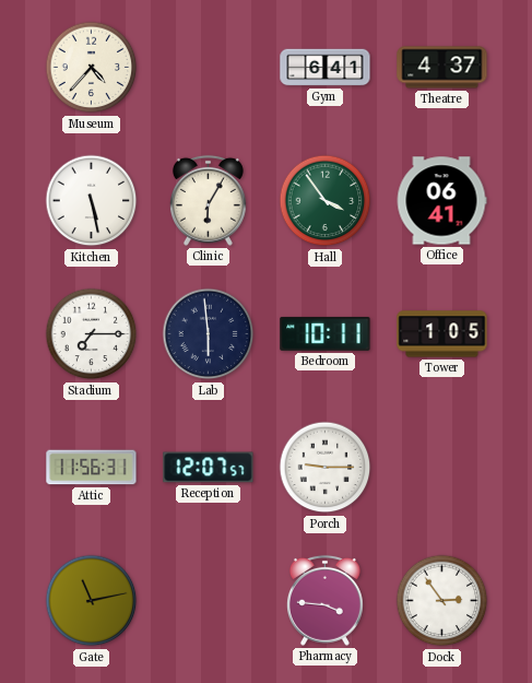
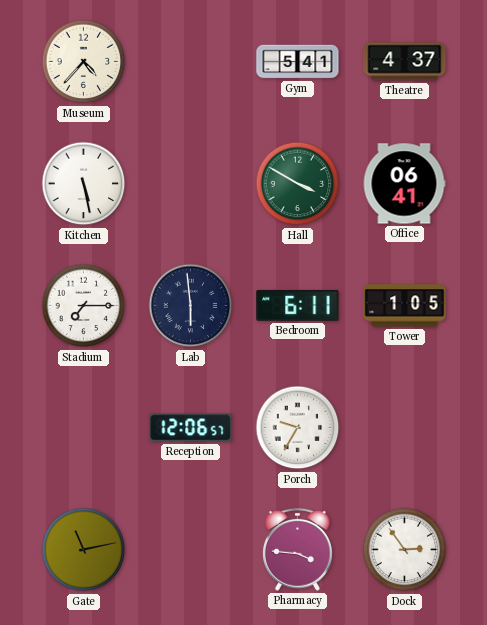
Gym: 6:41 -> 5:41 (298, 62)
Clinic: 6:05 -> none (208, 200)
Hall: 3:54 -> 3:50 (298, 184)
Bedroom: 10:11 -> 6:11 (298, 305)
Attic: 11:56 -> none (92, 468)
Reception: 12:07 -> 12:06 (191, 428)
Porch: 9:15 -> 9:35 (298, 428)
